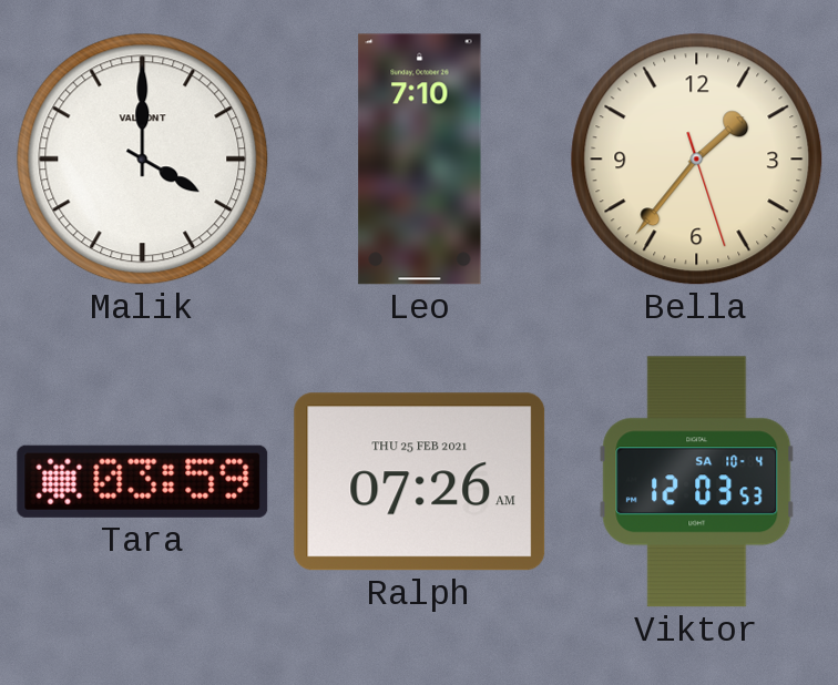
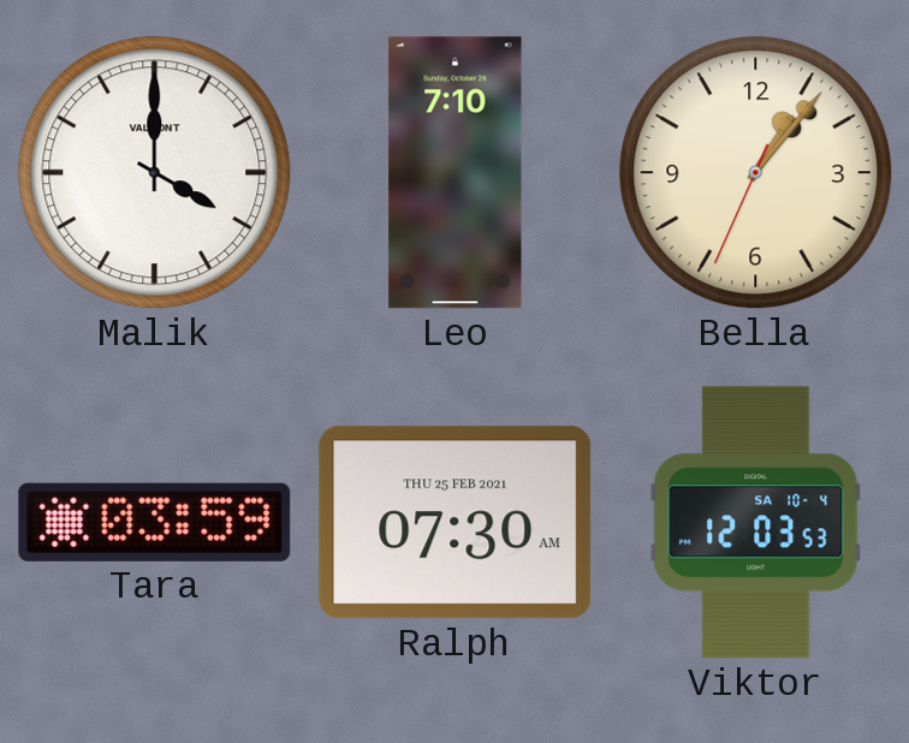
Bella: 1:36 -> 1:06 (756, 173)
Ralph: 07:26 -> 07:30 (456, 523)
